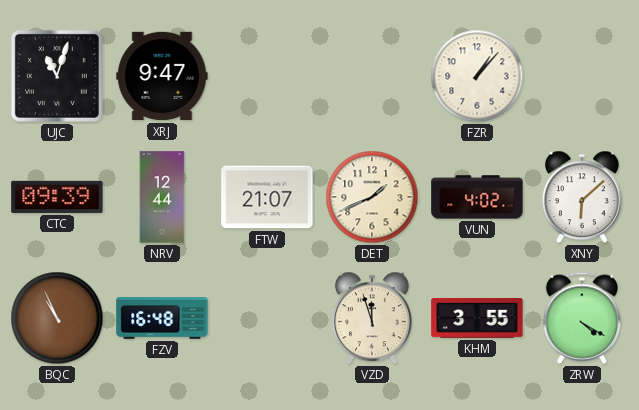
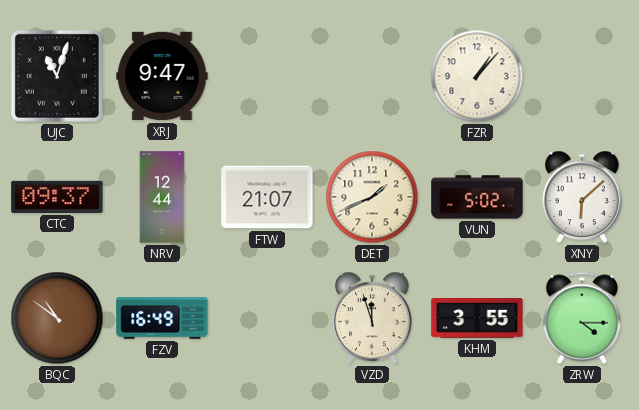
CTC: 09:39 -> 09:37 (57, 197)
VUN: 4:02 -> 5:02 (477, 197)
BQC: 10:56 -> 10:51 (57, 318)
FZV: 16:48 -> 16:49 (162, 319)
ZRW: 4:20 -> 4:15 (582, 318)
